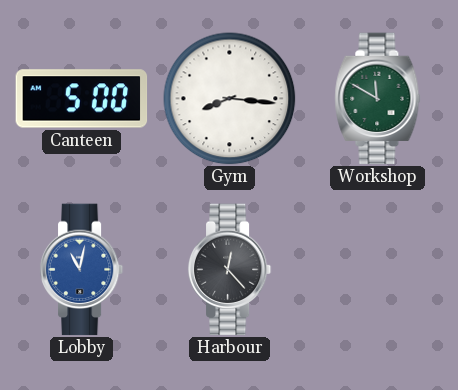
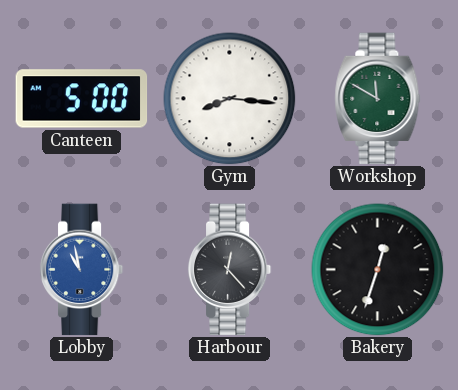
Lobby: 11:02 -> 10:58 (82, 270)
Bakery: none -> 12:33 (378, 270)
